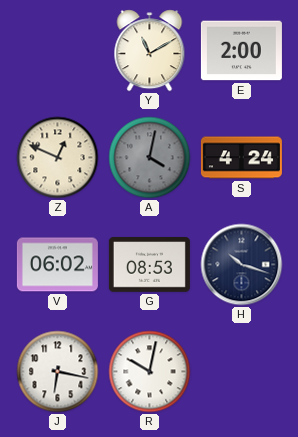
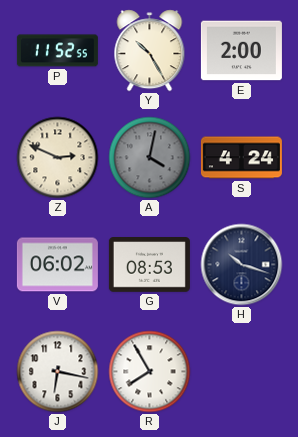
P: none -> 11:52 (57, 51)
Y: 11:10 -> 10:25 (150, 51)
Z: 12:49 -> 2:49 (58, 158)
R: 10:02 -> 7:55 (150, 372)
